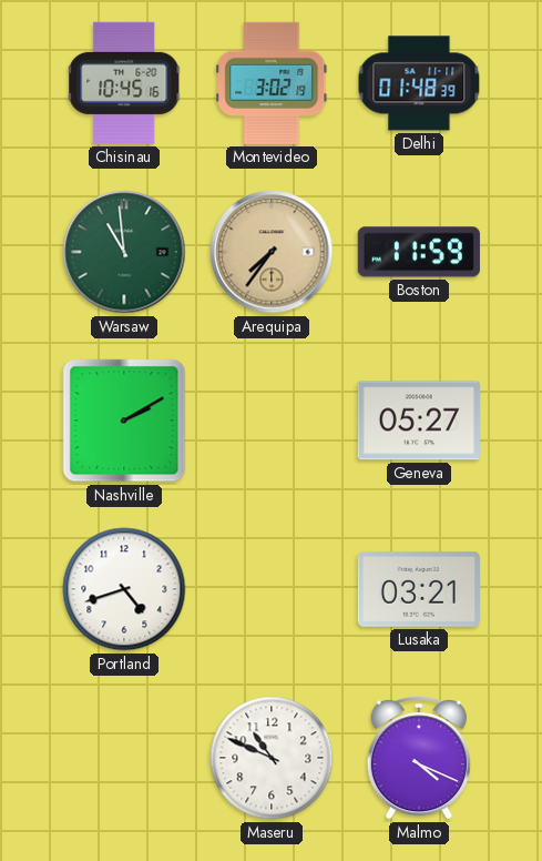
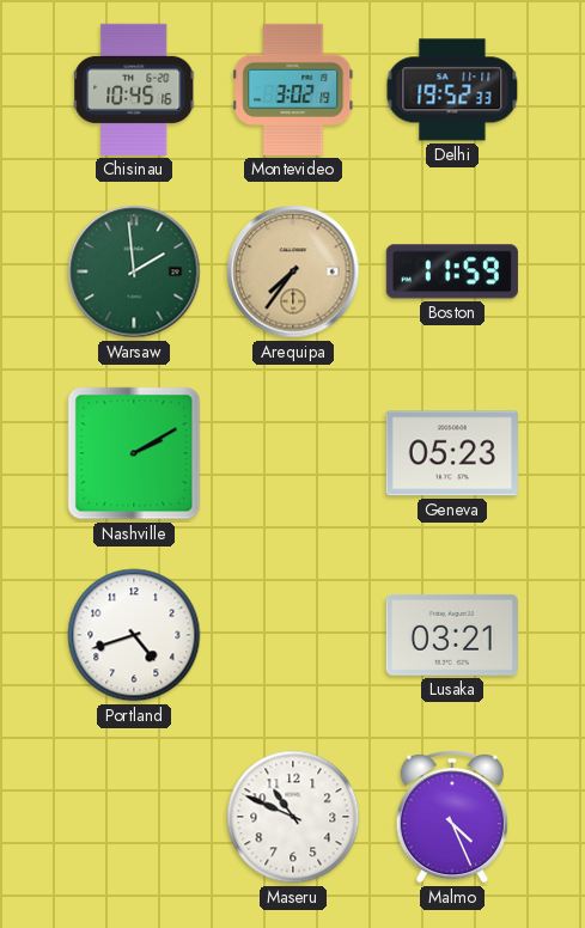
Delhi: 01:48 -> 19:52 (452, 90)
Warsaw: 10:59 -> 1:59 (134, 271)
Geneva: 05:27 -> 05:23 (452, 453)
Malmo: 4:19 -> 4:26 (452, 818)
